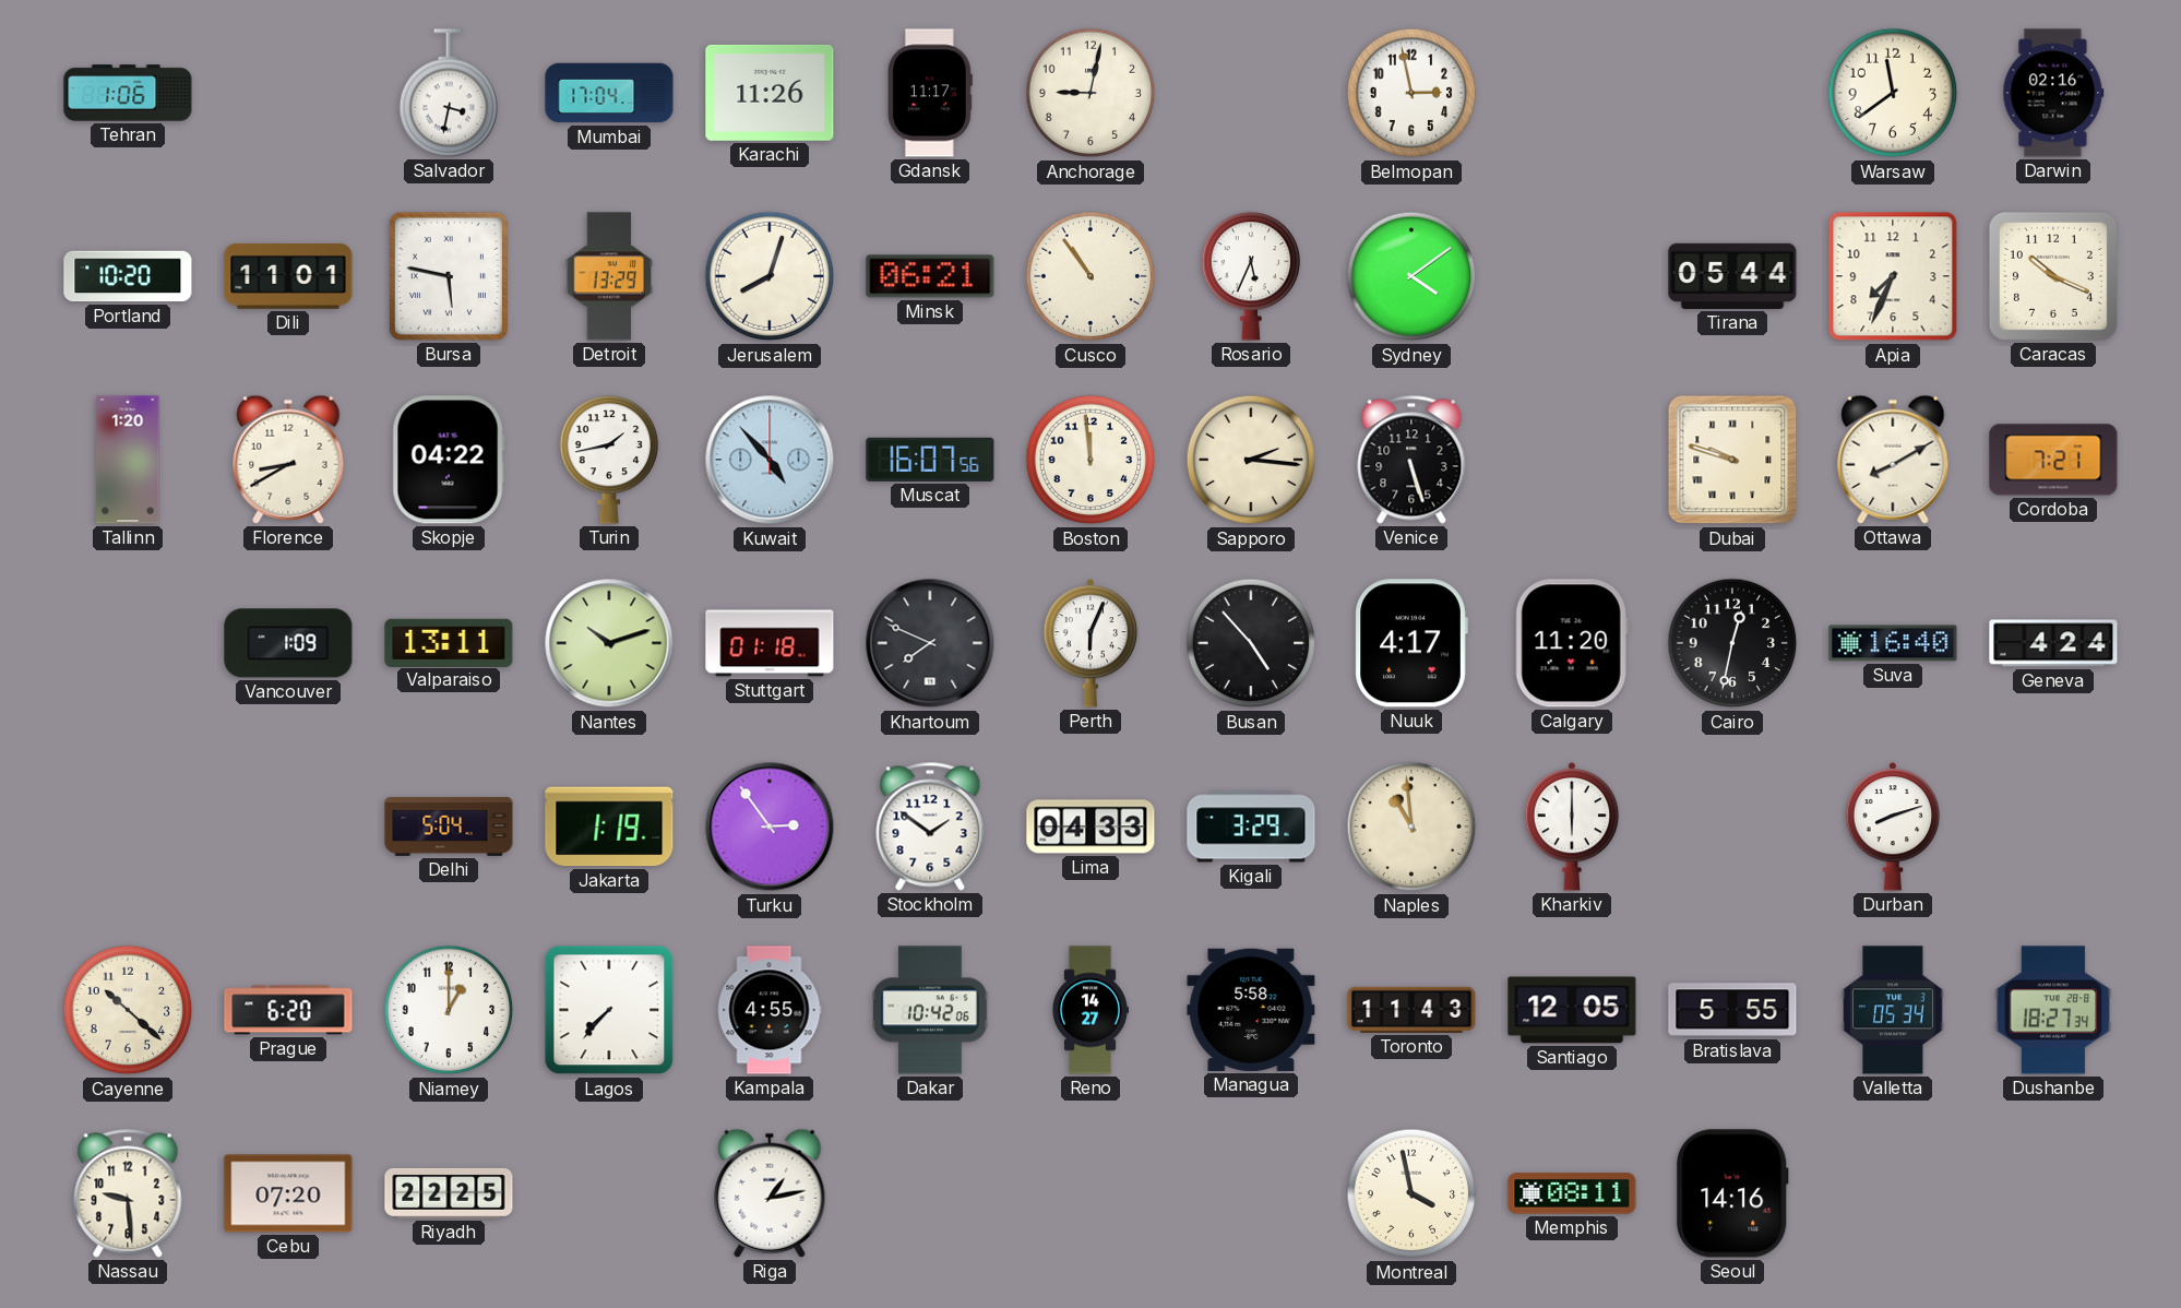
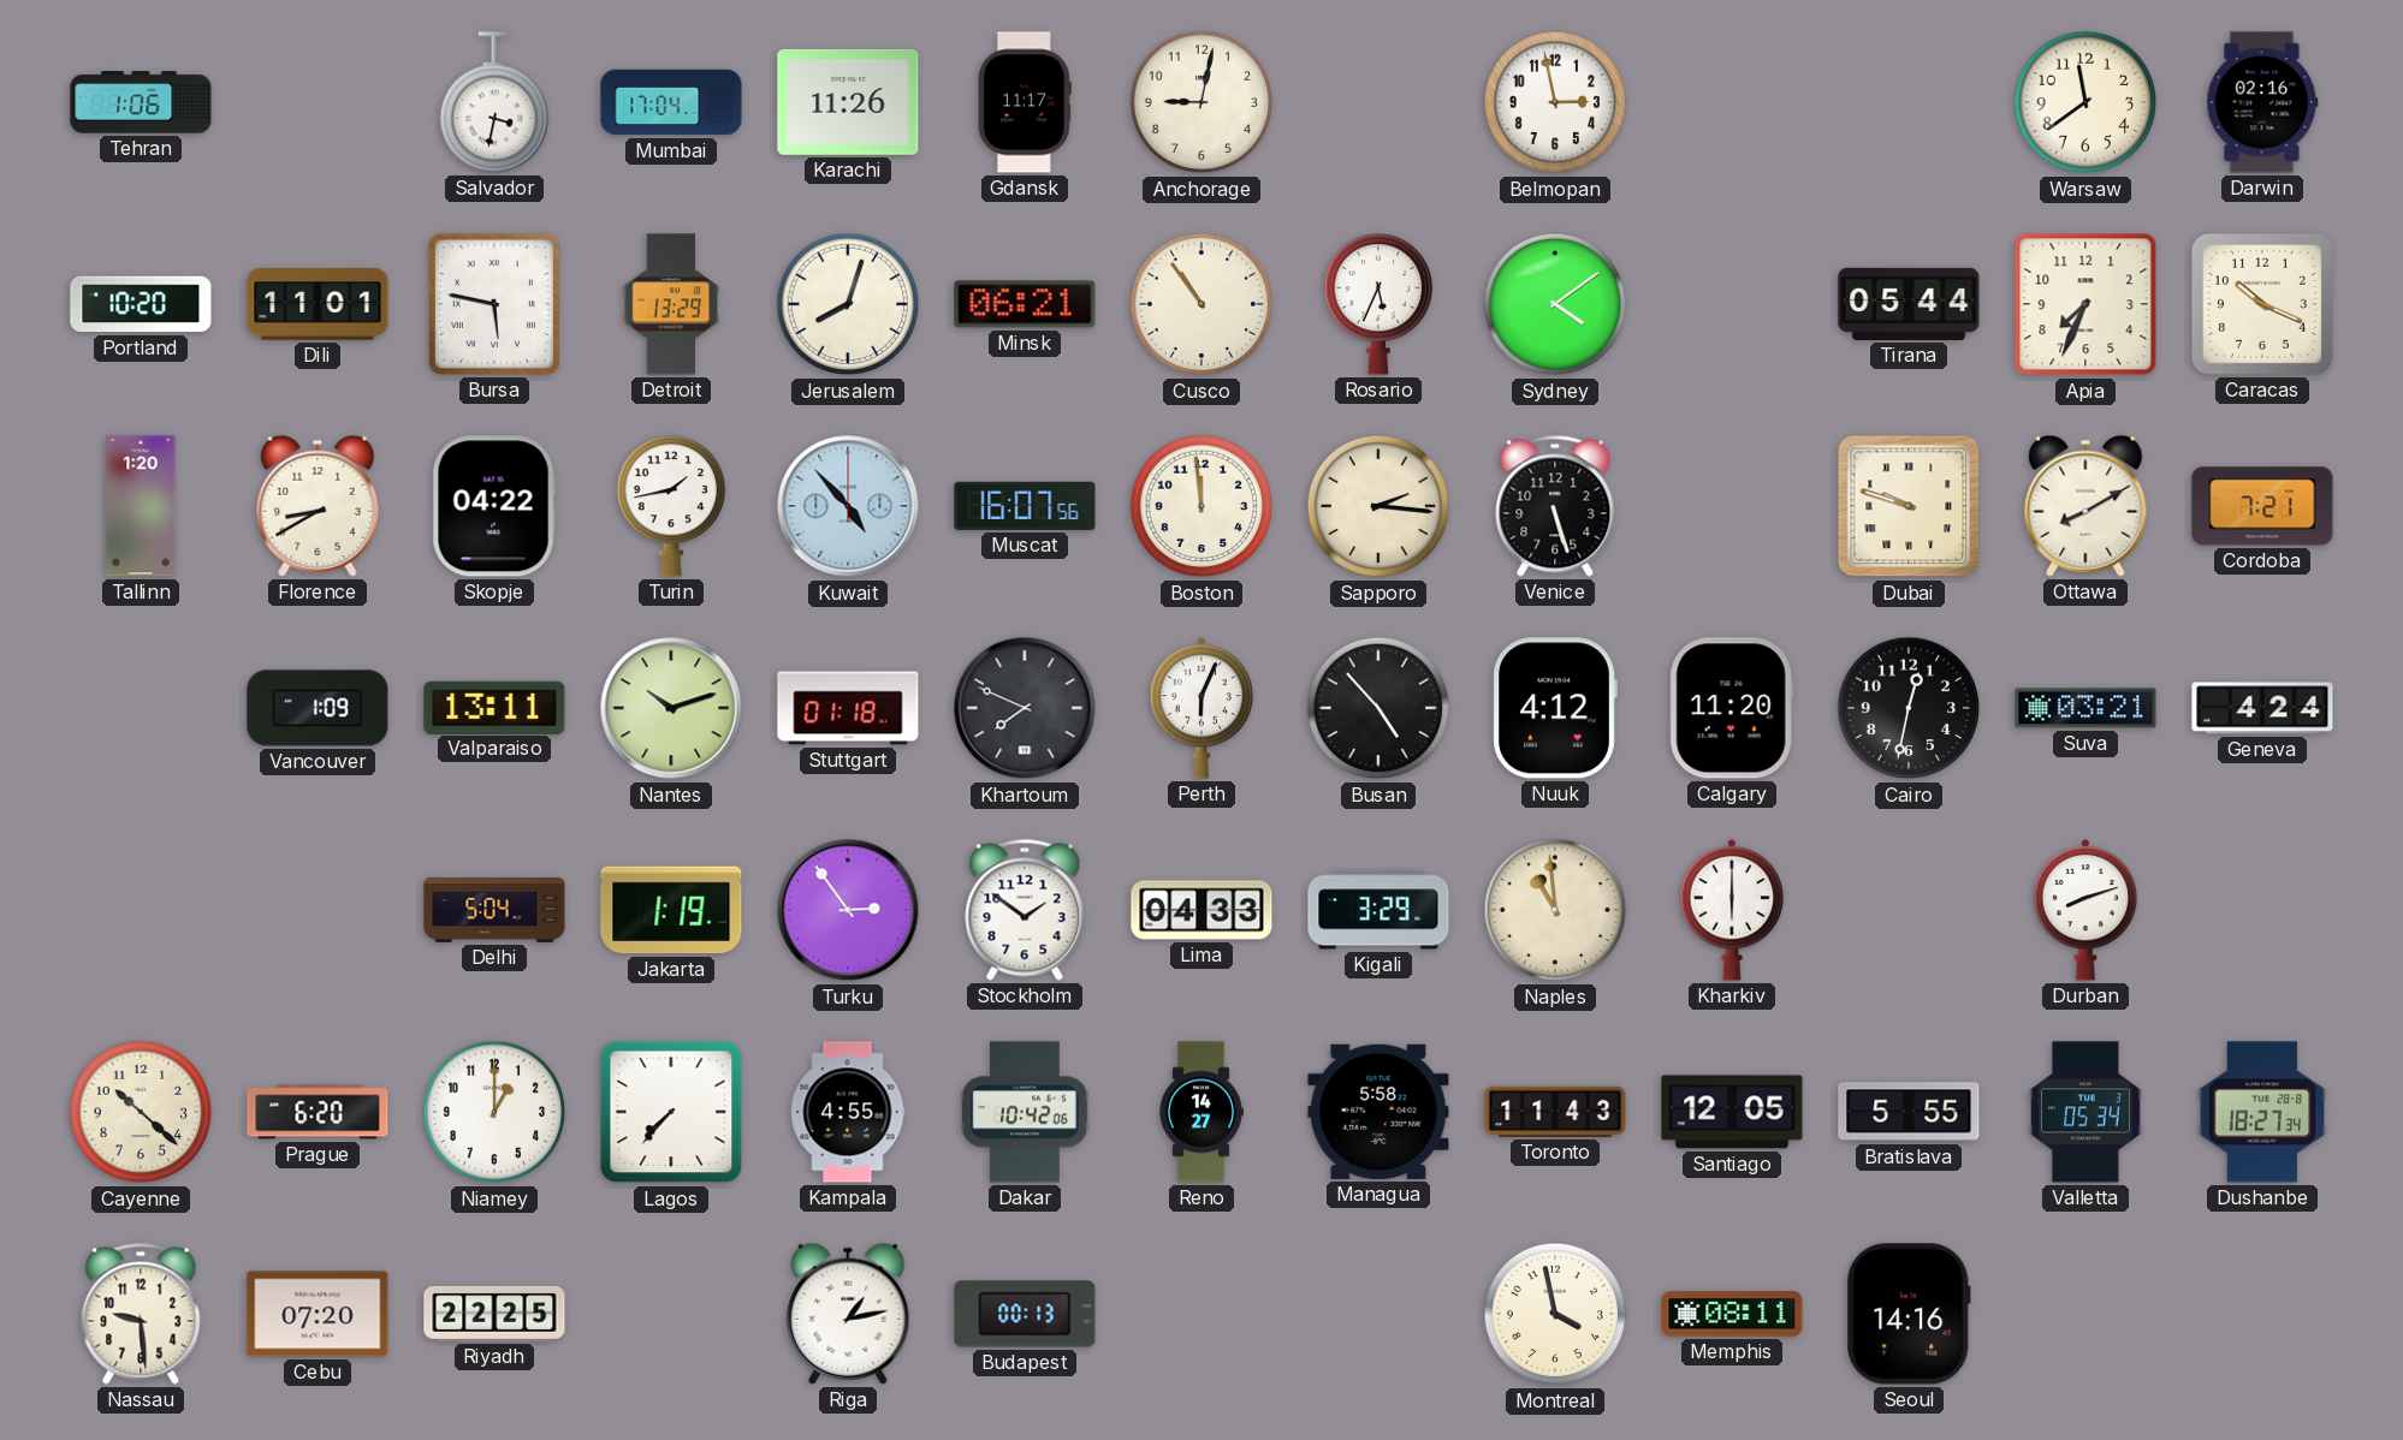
Nuuk: 4:17 -> 4:12 (1555, 708)
Suva: 16:40 -> 03:21 (2085, 708)
Budapest: none -> 00:13 (1025, 1314)
